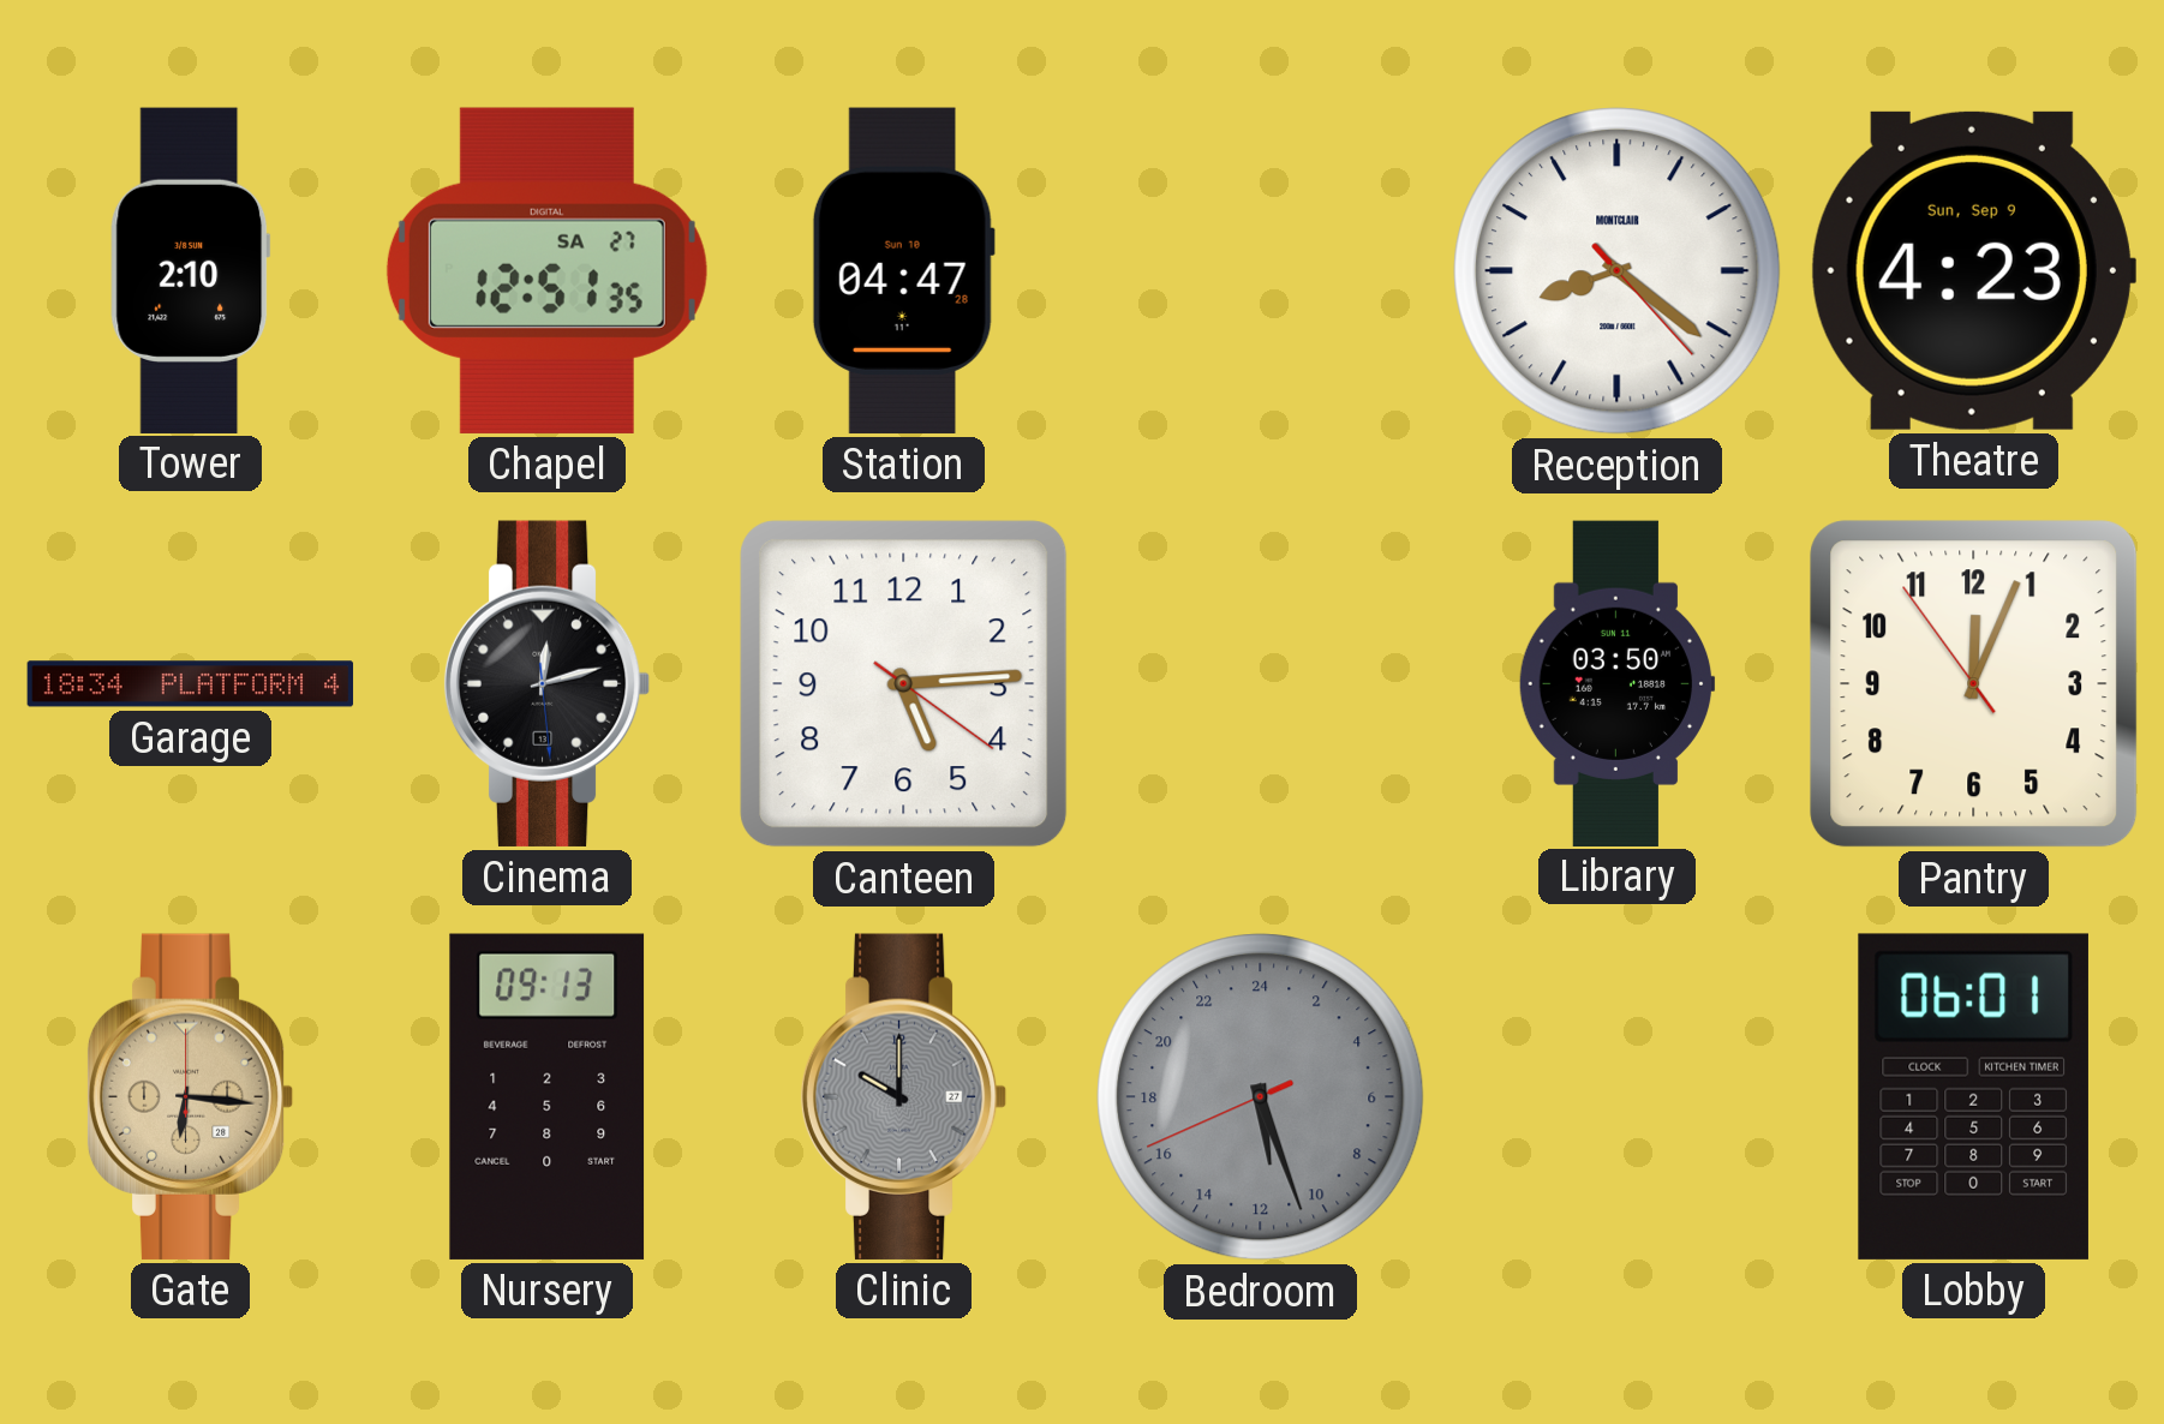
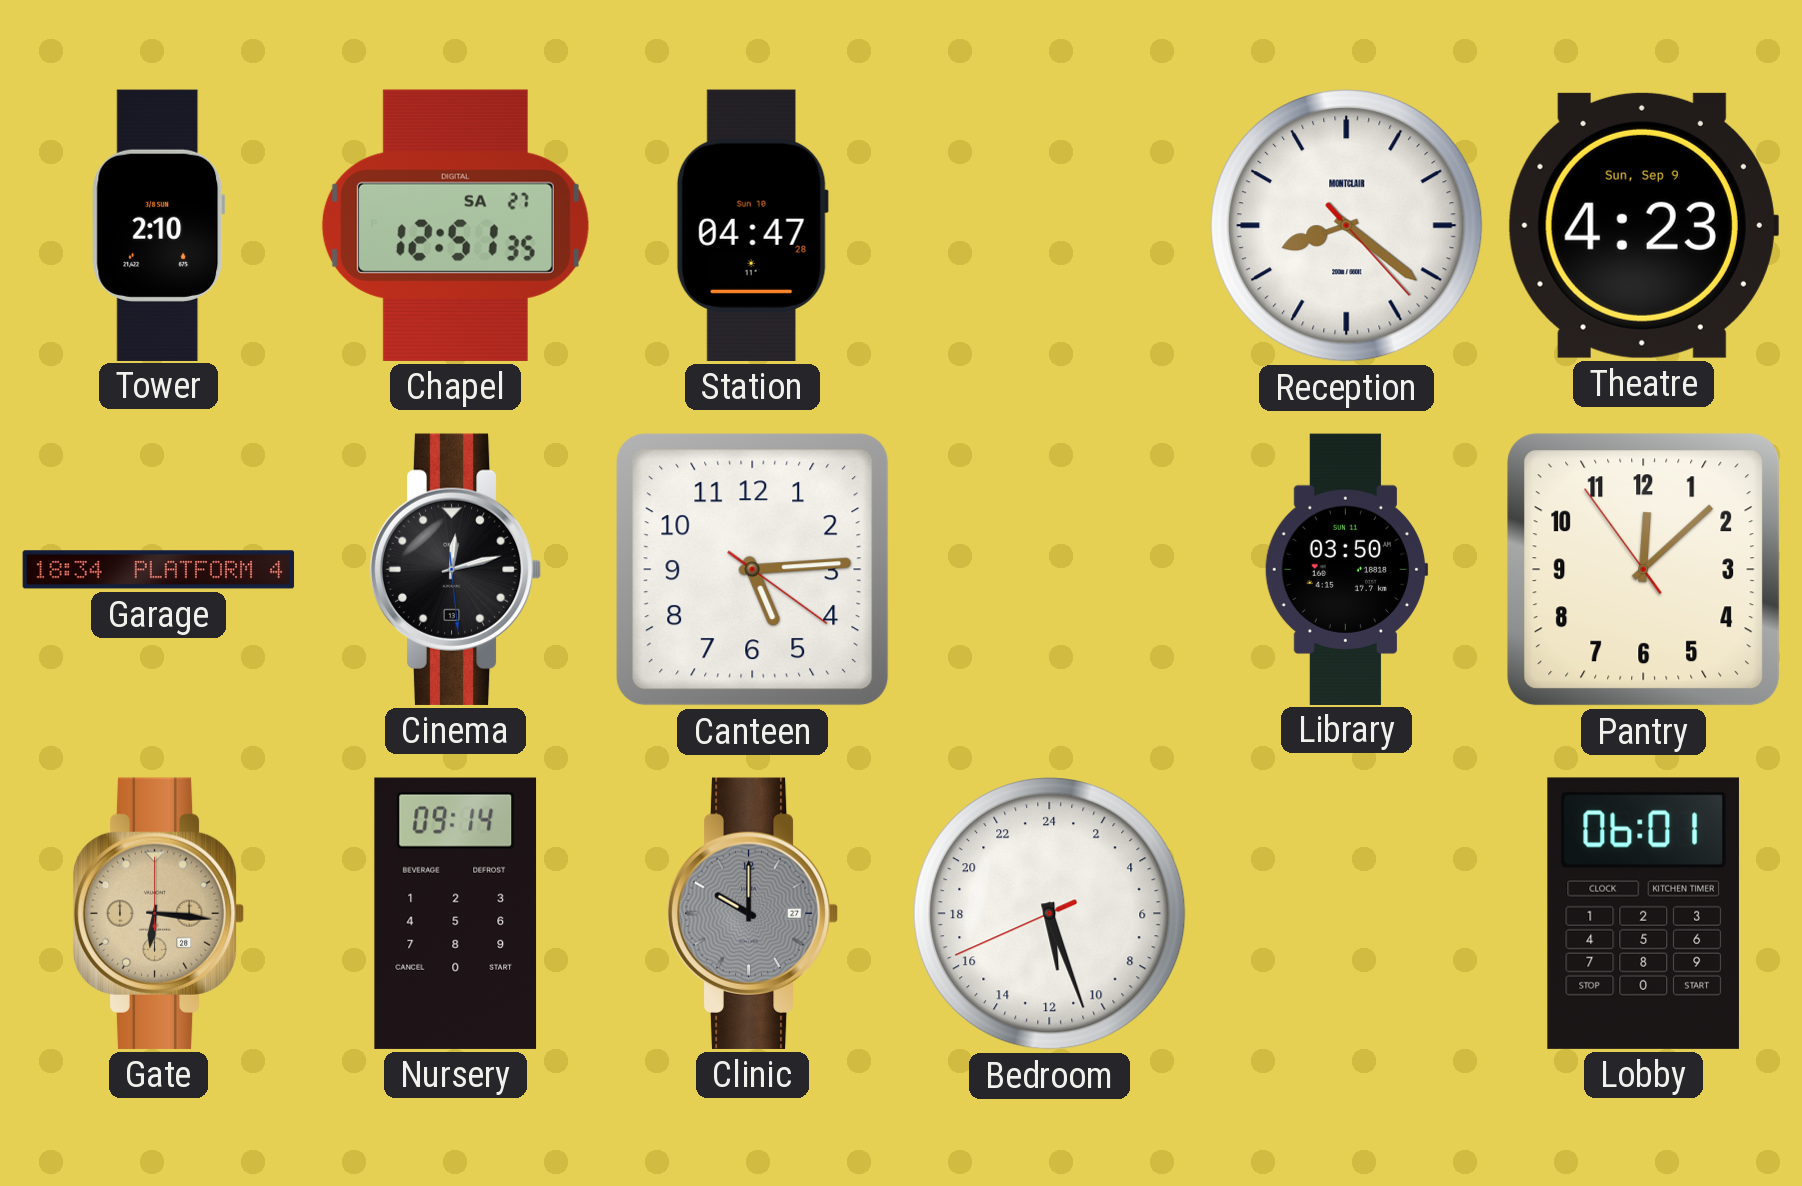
Pantry: 12:03 -> 12:07 (1644, 570)
Nursery: 09:13 -> 09:14 (456, 913)
Bedroom dial: grey -> white (1050, 914)
